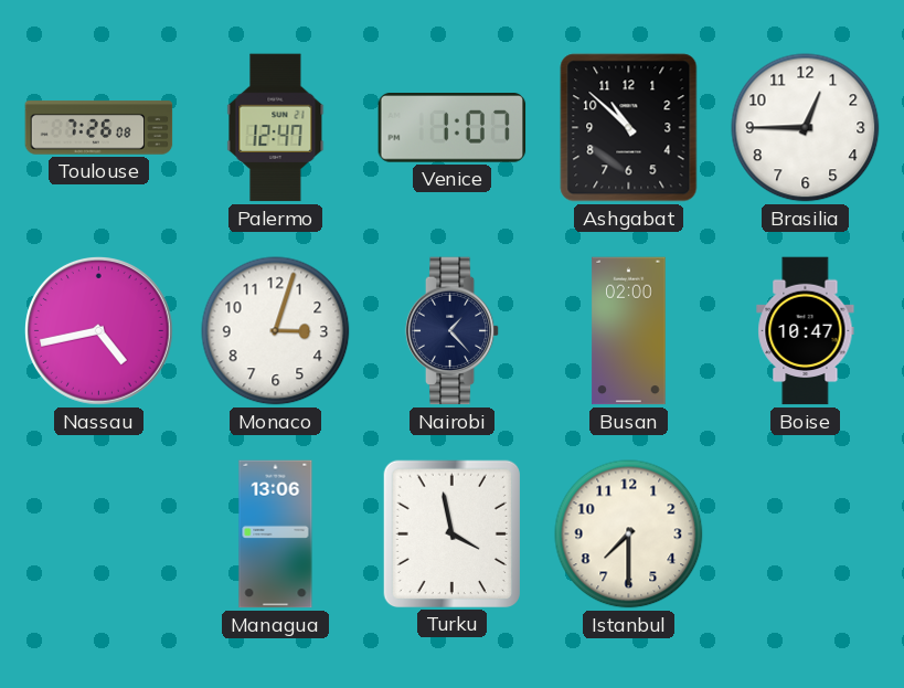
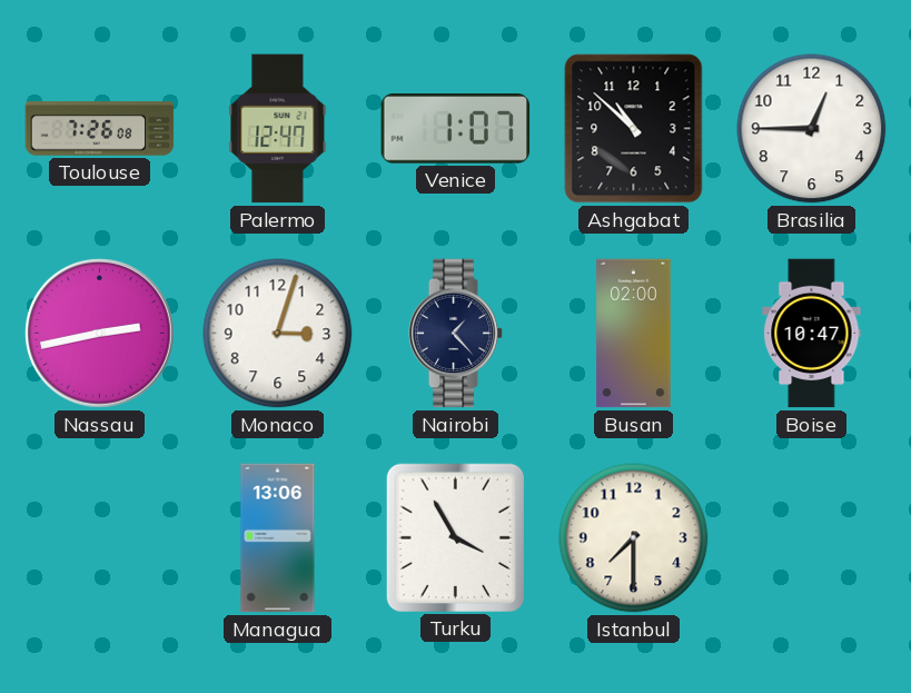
Nassau: 4:43 -> 2:43 (100, 334)
Turku: 3:58 -> 3:55 (455, 537)
